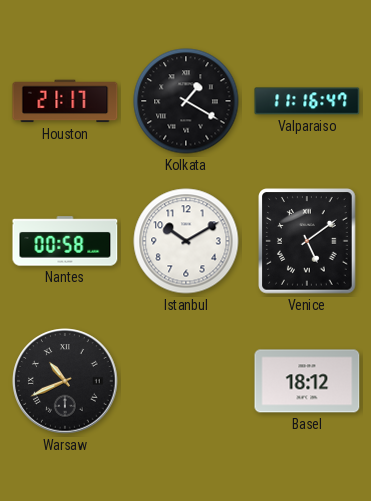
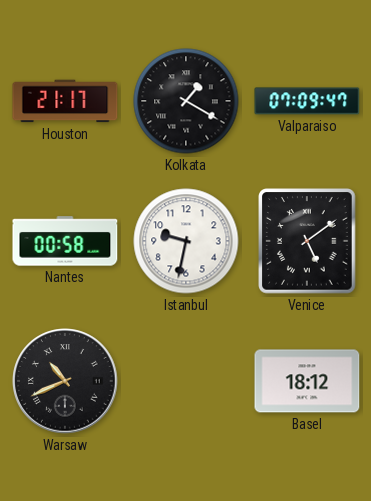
Valparaiso: 11:16 -> 07:09 (307, 101)
Istanbul: 10:10 -> 9:32 (186, 241)
